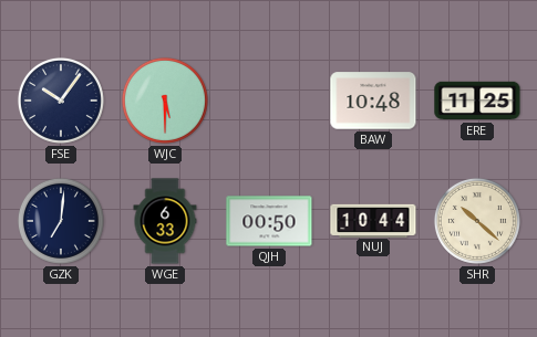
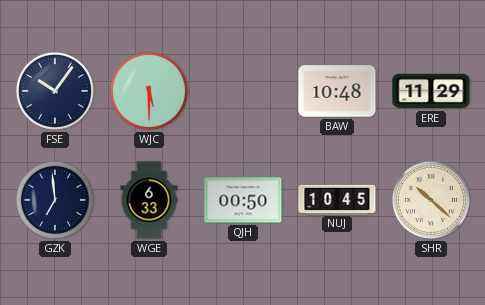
ERE: 11:25 -> 11:29 (431, 91)
GZK: 7:01 -> 6:59 (55, 200)
NUJ: 10:44 -> 10:45 (337, 199)
